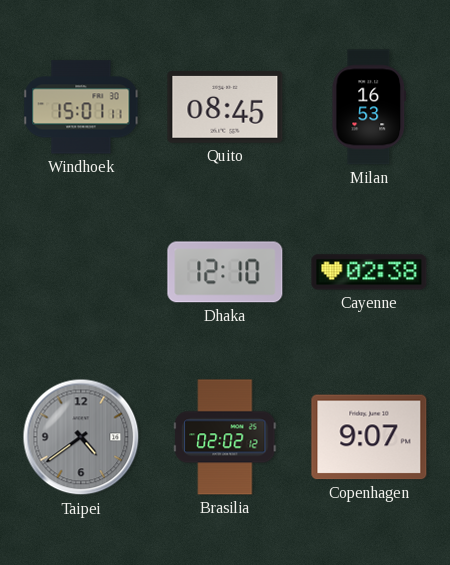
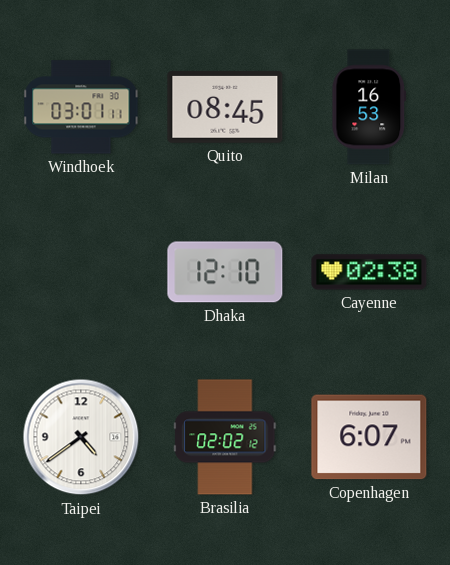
Windhoek: 15:01 -> 03:01 (81, 107)
Taipei dial: grey -> white (81, 437)
Copenhagen: 9:07 -> 6:07 (369, 437)
